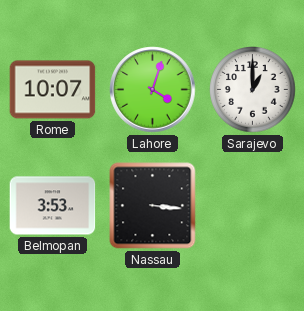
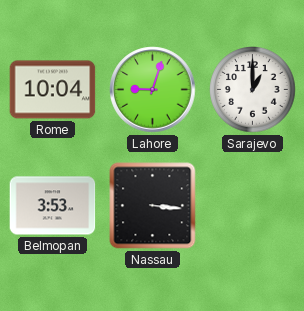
Rome: 10:07 -> 10:04 (53, 90)
Lahore: 4:03 -> 9:03 (153, 90)
